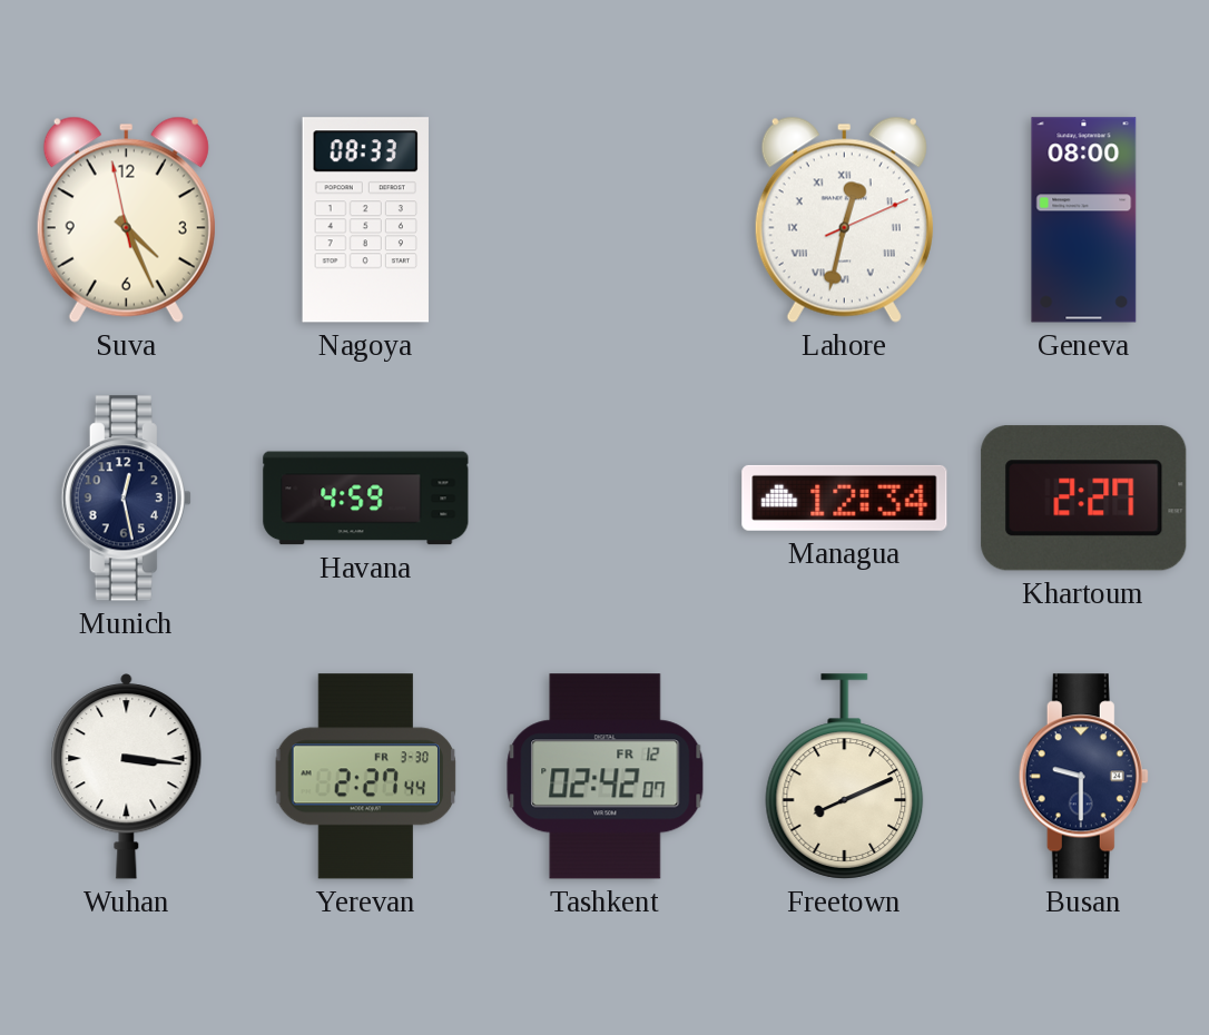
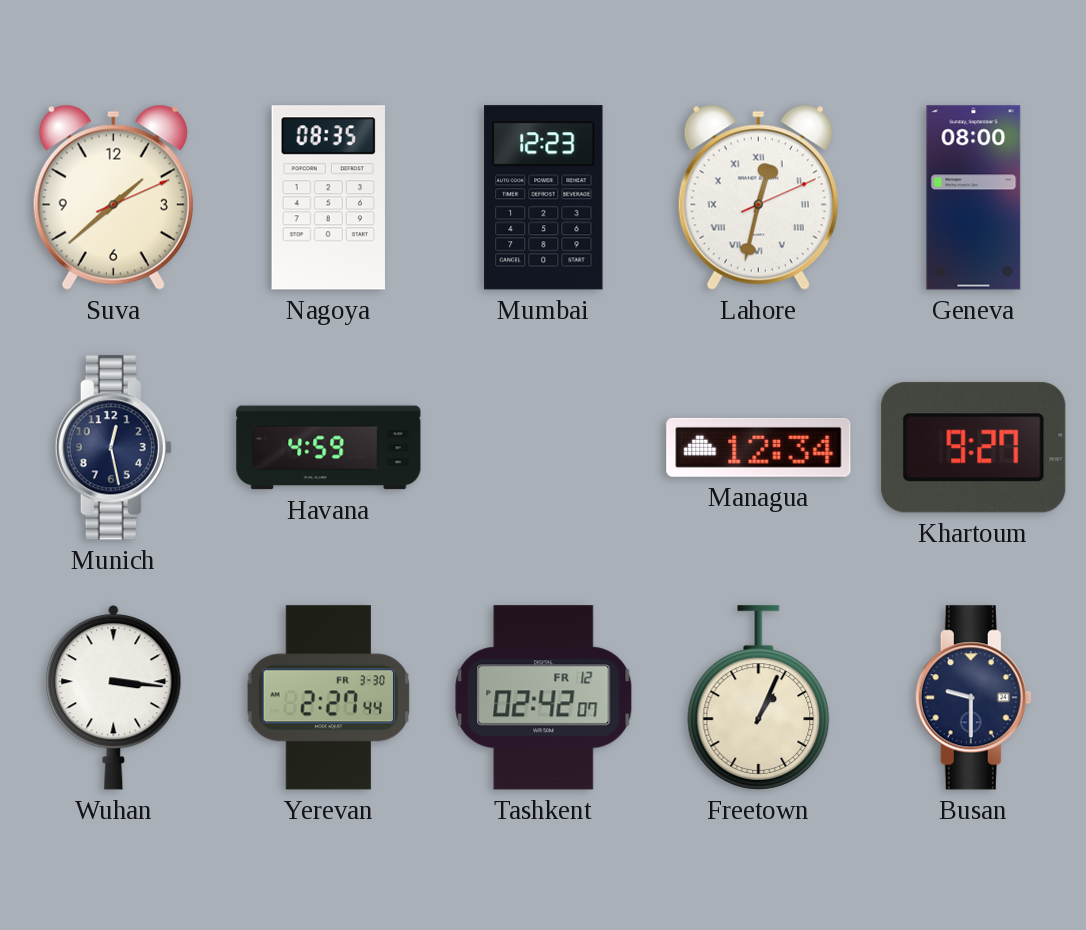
Suva: 4:25 -> 1:38 (113, 197)
Nagoya: 08:33 -> 08:35 (328, 198)
Mumbai: none -> 12:23 (544, 198)
Khartoum: 2:27 -> 9:27 (974, 448)
Freetown: 8:11 -> 1:04 (759, 698)
